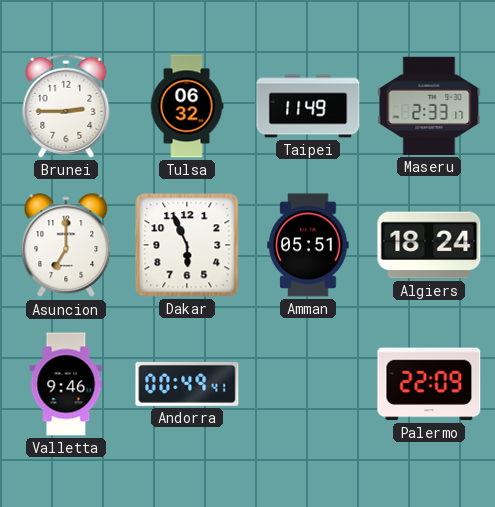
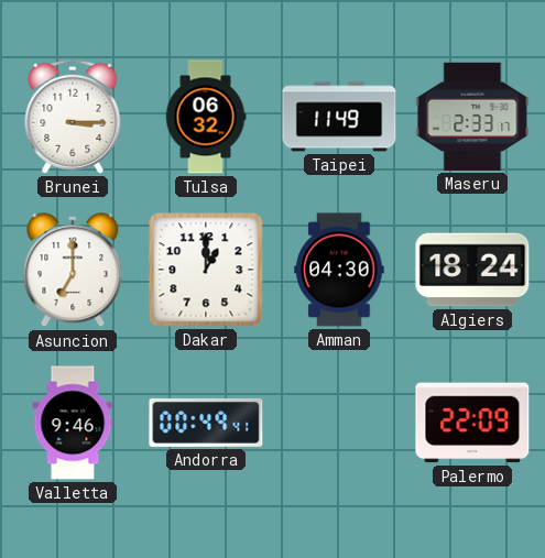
Brunei: 2:45 -> 3:15 (73, 117)
Dakar: 5:56 -> 1:00 (206, 270)
Amman: 05:51 -> 04:30 (339, 270)
